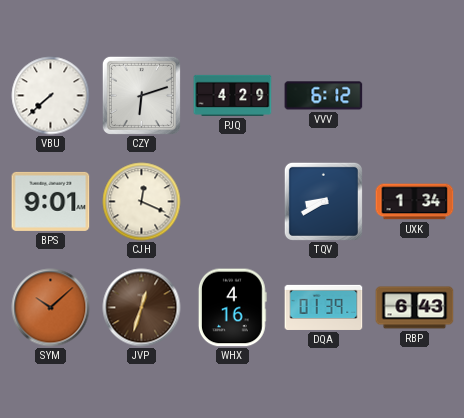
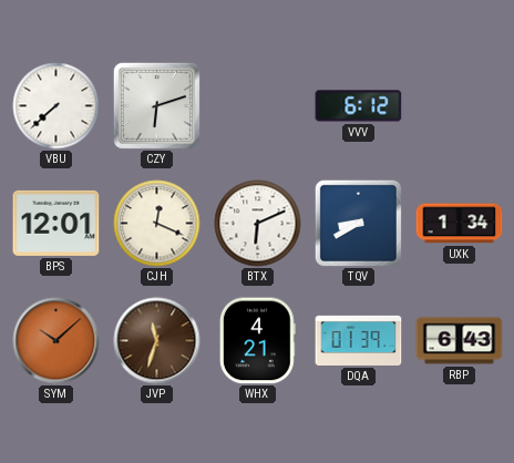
PJQ: 4:29 -> none (233, 95)
BPS: 9:01 -> 12:01 (56, 223)
BTX: none -> 6:11 (258, 224)
JVP: 12:33 -> 11:33 (157, 341)
WHX: 4:16 -> 4:21 (257, 341)
